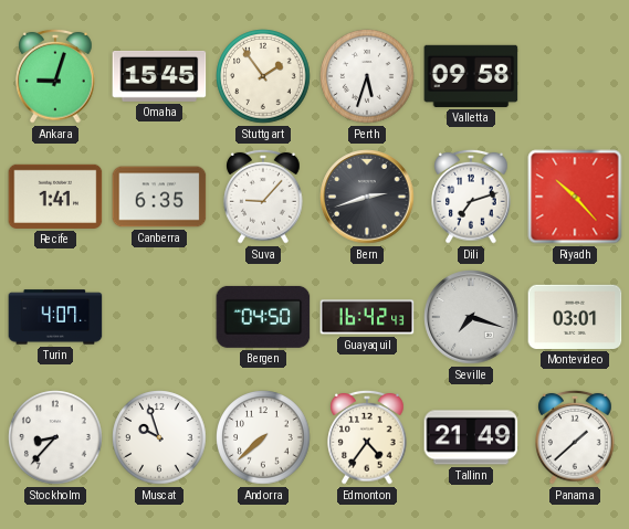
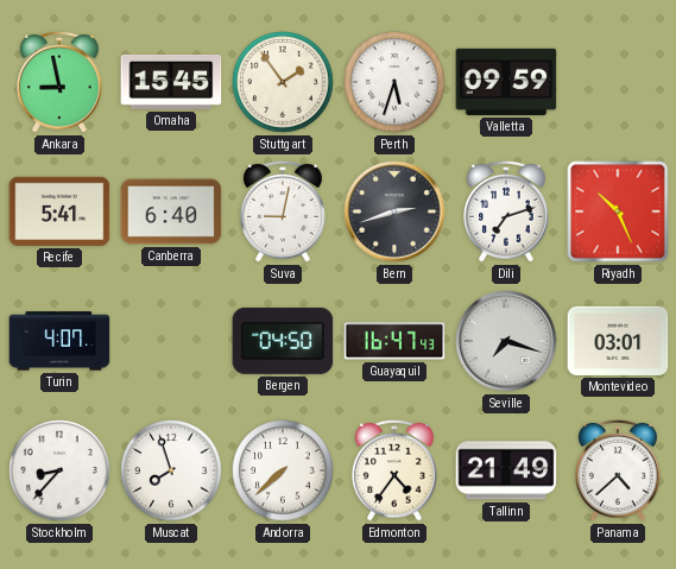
Ankara: 9:03 -> 8:58 (59, 82)
Valletta: 09:58 -> 09:59 (506, 82)
Recife: 1:41 -> 5:41 (59, 211)
Canberra: 6:35 -> 6:40 (171, 211)
Suva: 9:07 -> 9:02 (283, 211)
Riyadh: 10:23 -> 10:26 (618, 211)
Guayaquil: 16:42 -> 16:47 (394, 341)
Muscat: 9:57 -> 7:57 (171, 470)
Panama: 1:38 -> 4:38 (618, 470)
